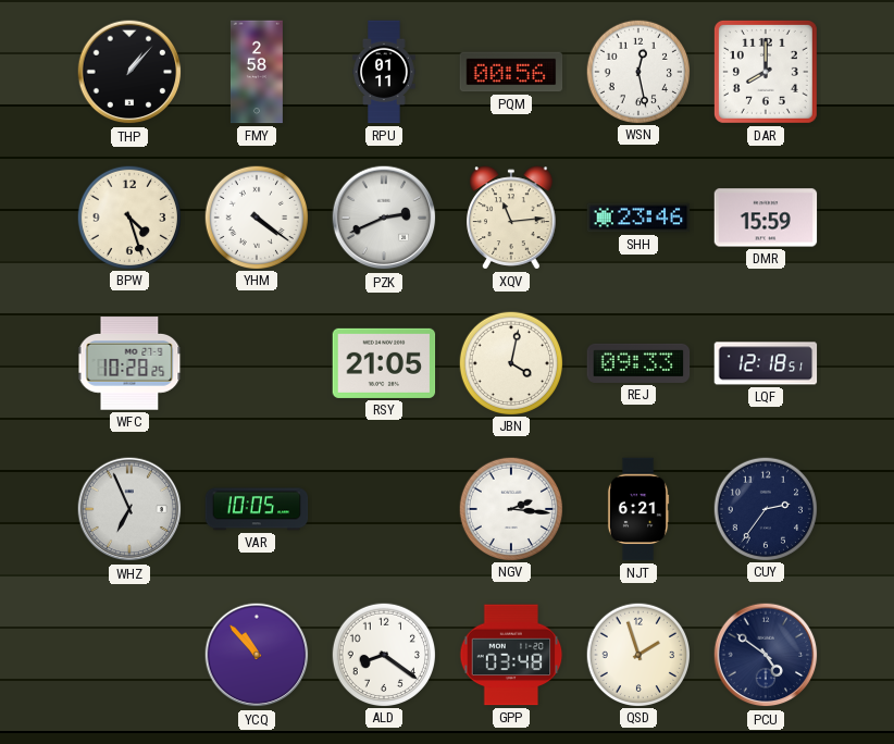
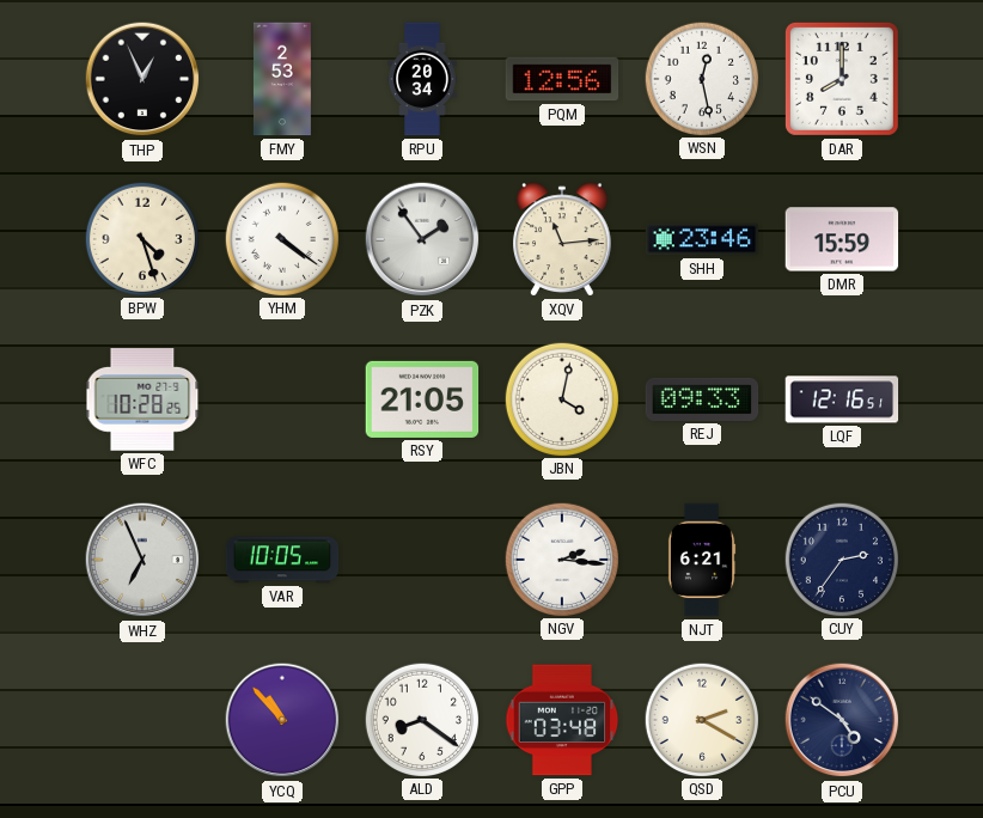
THP: 1:07 -> 12:56 (142, 79)
FMY: 2:58 -> 2:53 (282, 79)
RPU: 01:11 -> 20:34 (422, 79)
PQM: 00:56 -> 12:56 (562, 79)
PZK: 2:41 -> 1:54 (422, 239)
LQF: 12:18 -> 12:16 (842, 399)
QSD: 1:57 -> 2:20 (701, 719)
